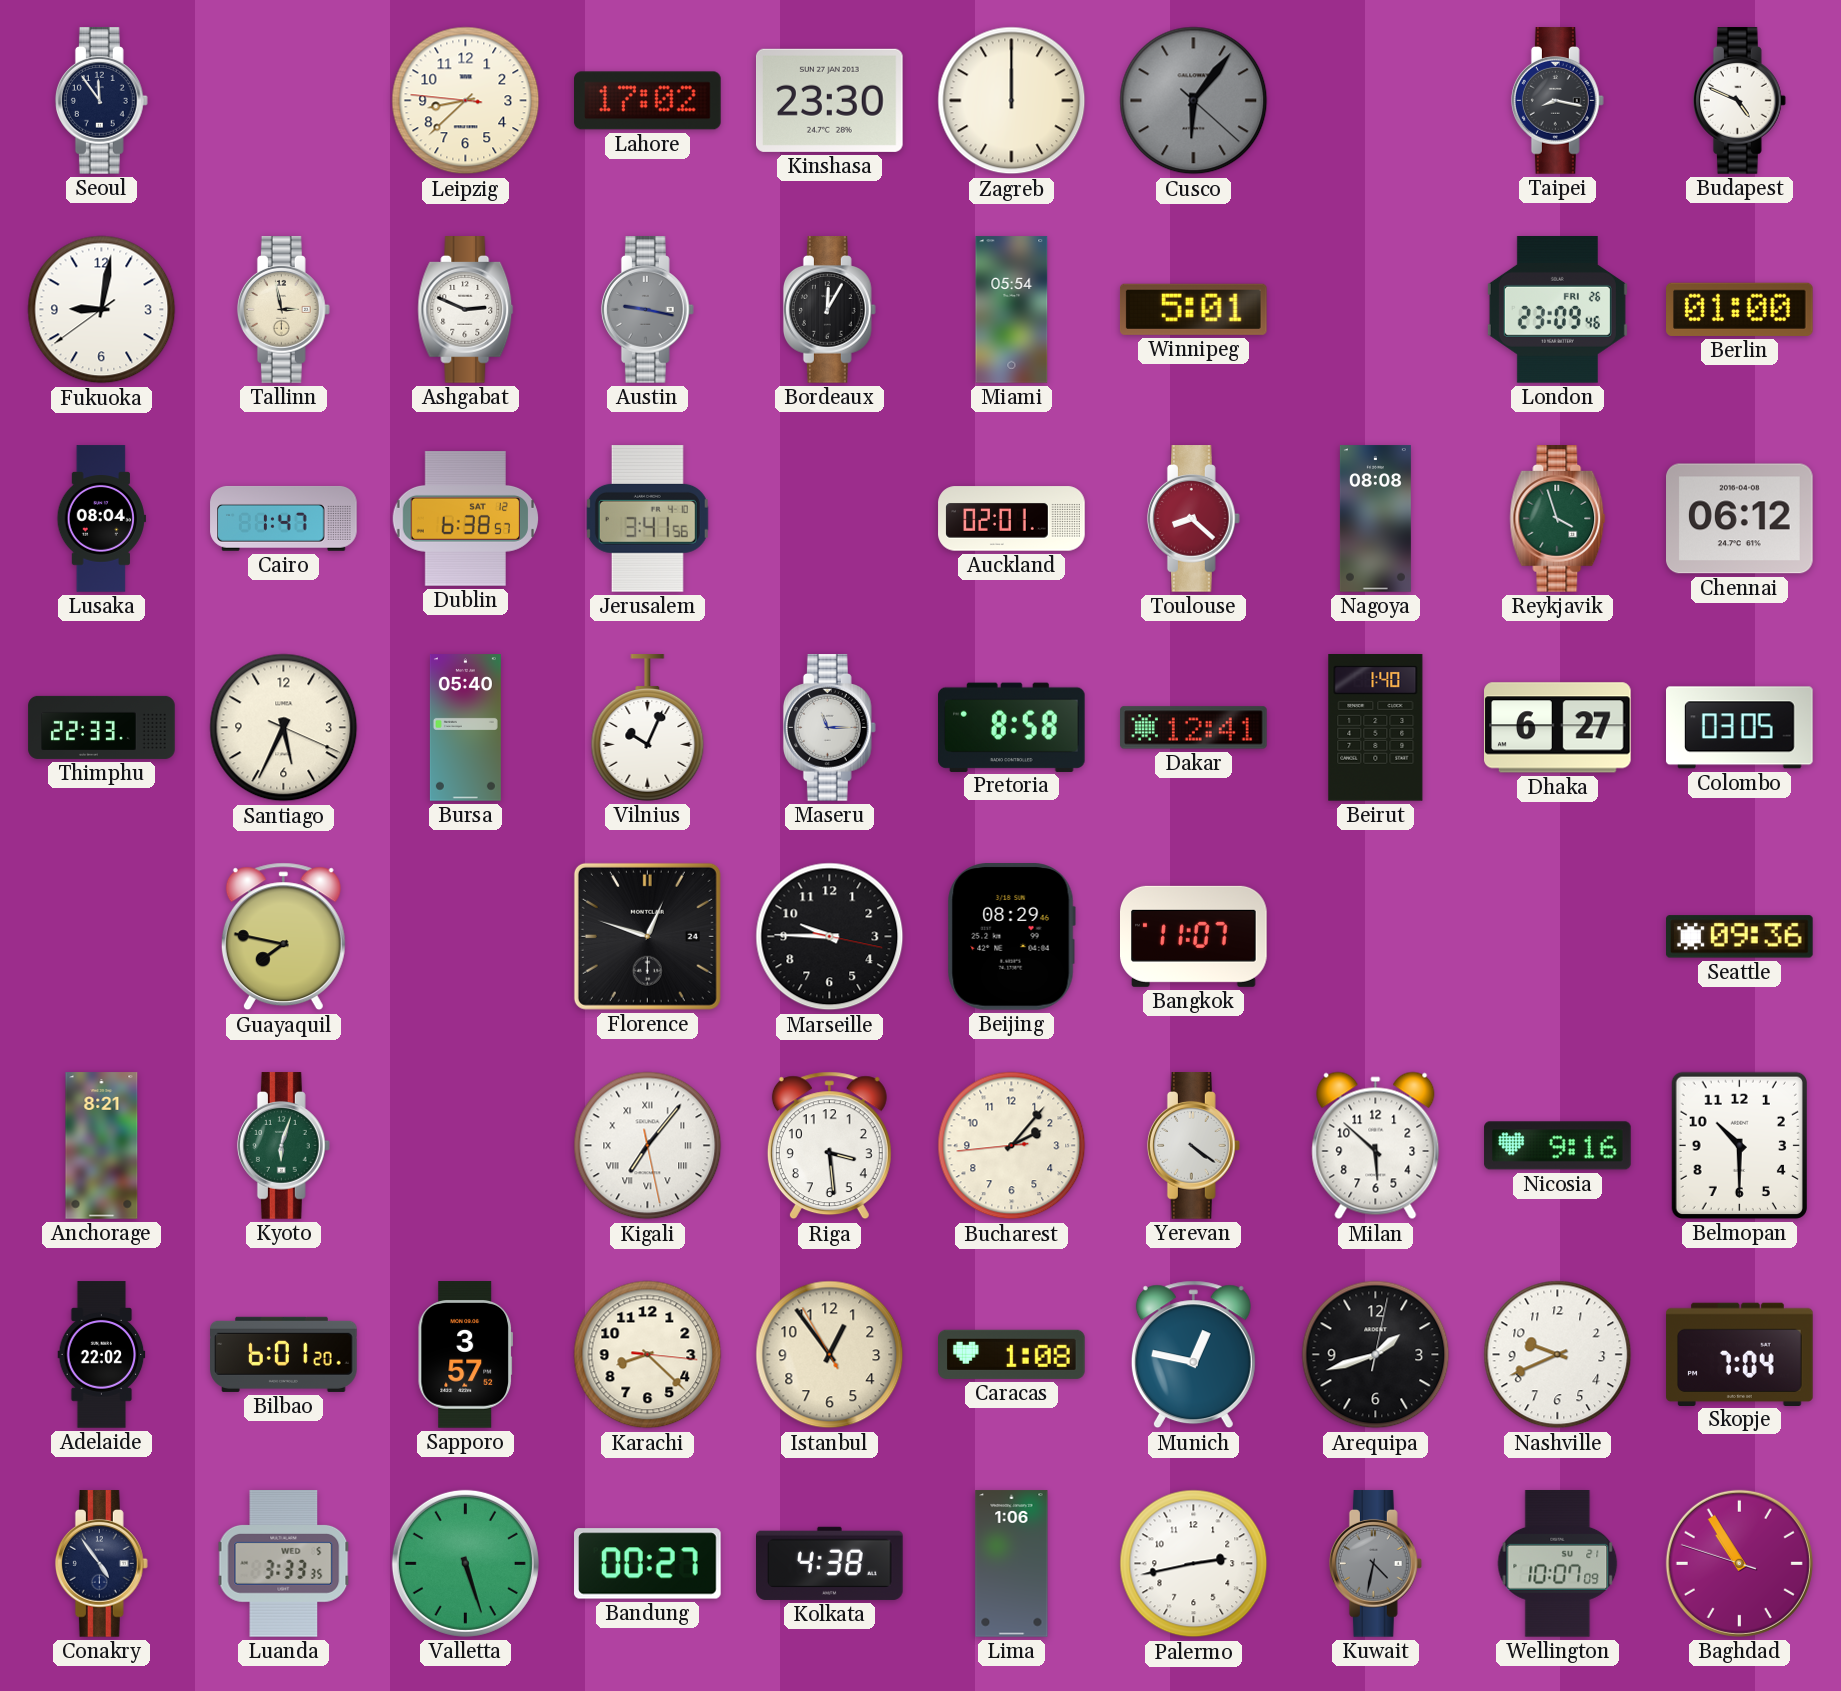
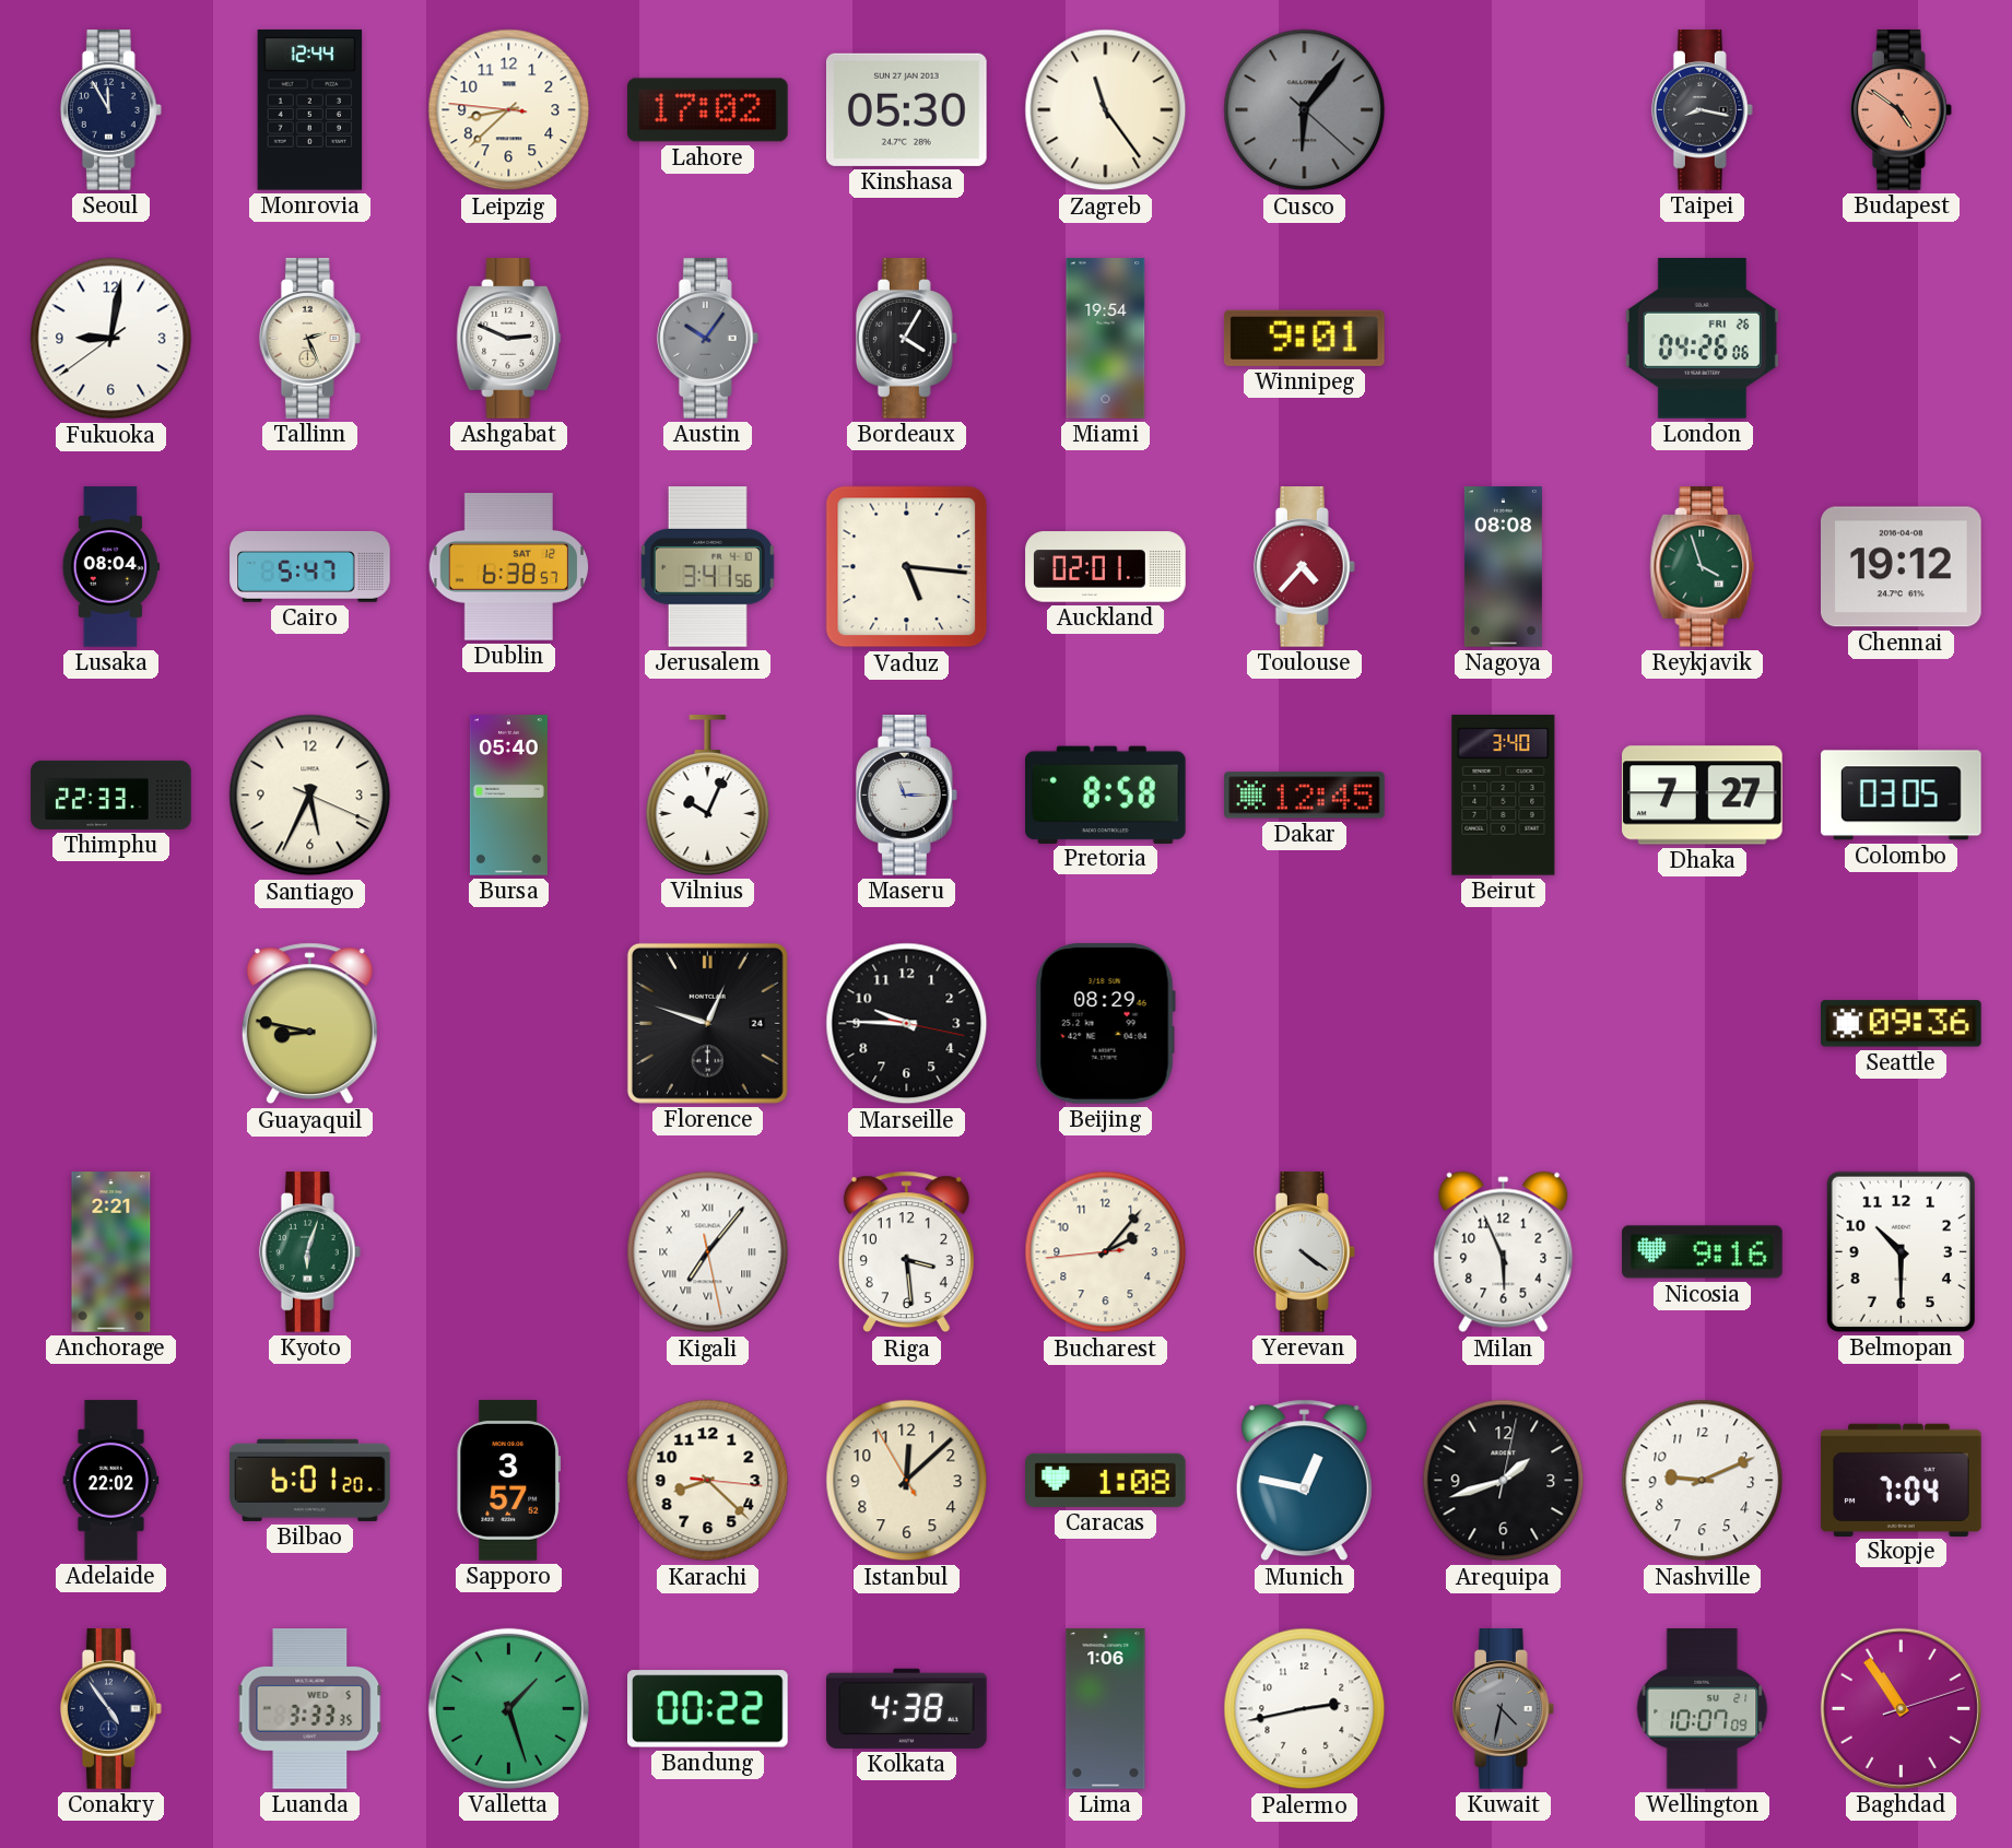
Seoul: 11:54 -> 11:55 (110, 110)
Monrovia: none -> 12:44 (310, 110)
Kinshasa: 23:30 -> 05:30 (907, 109)
Zagreb: 12:00 -> 11:24 (1106, 110)
Budapest: 4:49 -> 4:51 (1901, 110)
Budapest dial: white -> salmon (1901, 110)
Tallinn: 2:58 -> 2:26 (309, 339)
Austin: 9:17 -> 10:06 (707, 339)
Bordeaux: 12:05 -> 4:05 (906, 339)
Miami: 05:54 -> 19:54 (1106, 339)
Winnipeg: 5:01 -> 9:01 (1304, 338)
London: 23:09 -> 04:26 (1702, 339)
Berlin: 01:00 -> none (1740, 309)
Cairo: 1:47 -> 5:47 (310, 566)
Vaduz: none -> 5:16 (907, 567)
Toulouse: 8:22 -> 4:37 (1304, 567)
Chennai: 06:12 -> 19:12 (1902, 567)
Dakar: 12:41 -> 12:45 (1305, 796)
Beirut: 1:40 -> 3:40 (1504, 796)
Dhaka: 6:27 -> 7:27 (1703, 796)
Guayaquil: 7:47 -> 8:47 (309, 1024)
Bangkok: 11:07 -> none (1194, 936)
Anchorage: 8:21 -> 2:21 (111, 1252)
Milan: 5:52 -> 5:56 (1504, 1252)
Istanbul: 12:53 -> 12:07 (907, 1481)
Nashville: 9:41 -> 9:11 (1703, 1481)
Valletta: 5:27 -> 1:27 (508, 1708)
Bandung: 00:27 -> 00:22 (708, 1709)
Baghdad: 10:54:48 -> 10:54:12 (1901, 1708)
